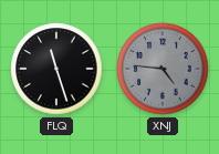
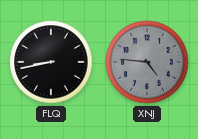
FLQ: 11:27 -> 8:43 (51, 62)
